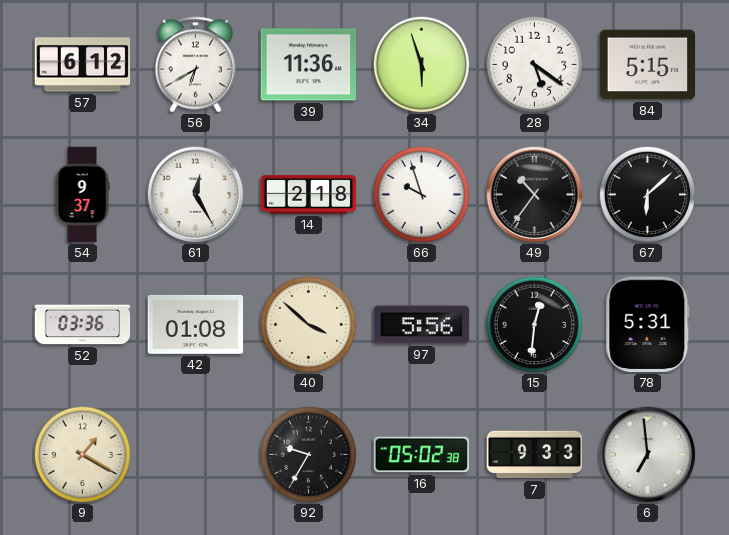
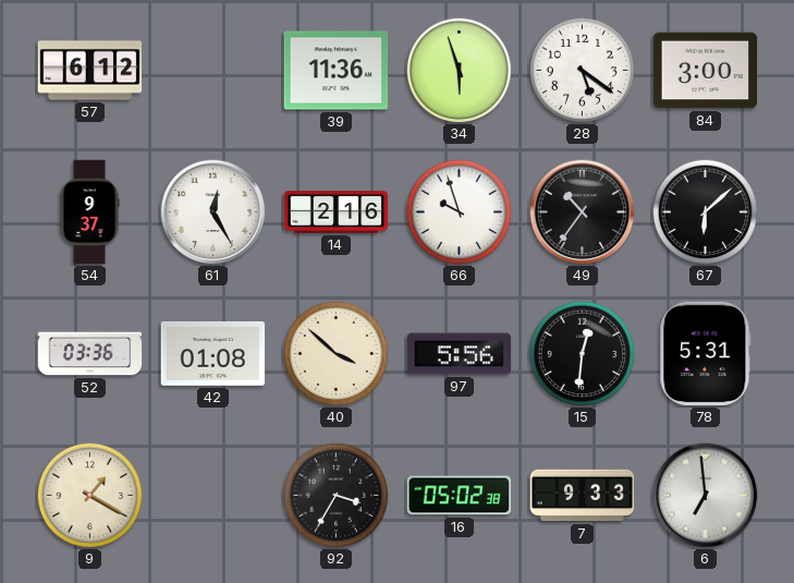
56: 6:40 -> none (196, 65)
84: 5:15 -> 3:00 (706, 71)
14: 2:18 -> 2:16 (337, 212)
92: 9:35 -> 3:35 (335, 495)
